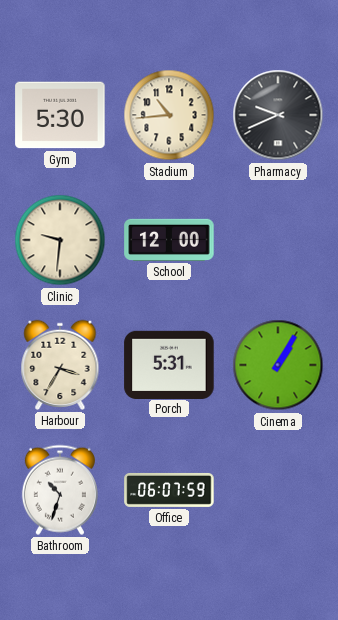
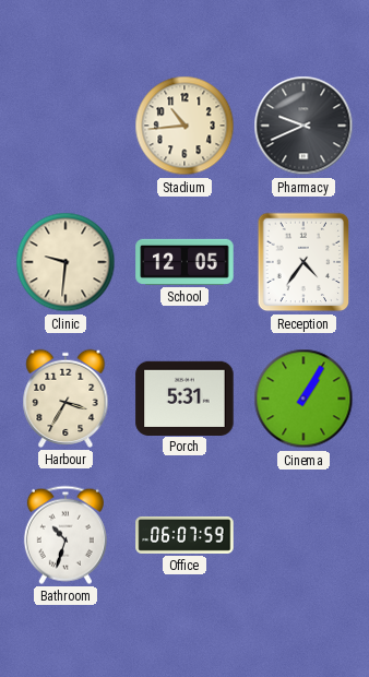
Gym: 5:30 -> none (60, 115)
School: 12:00 -> 12:05 (184, 262)
Reception: none -> 4:36 (303, 262)
